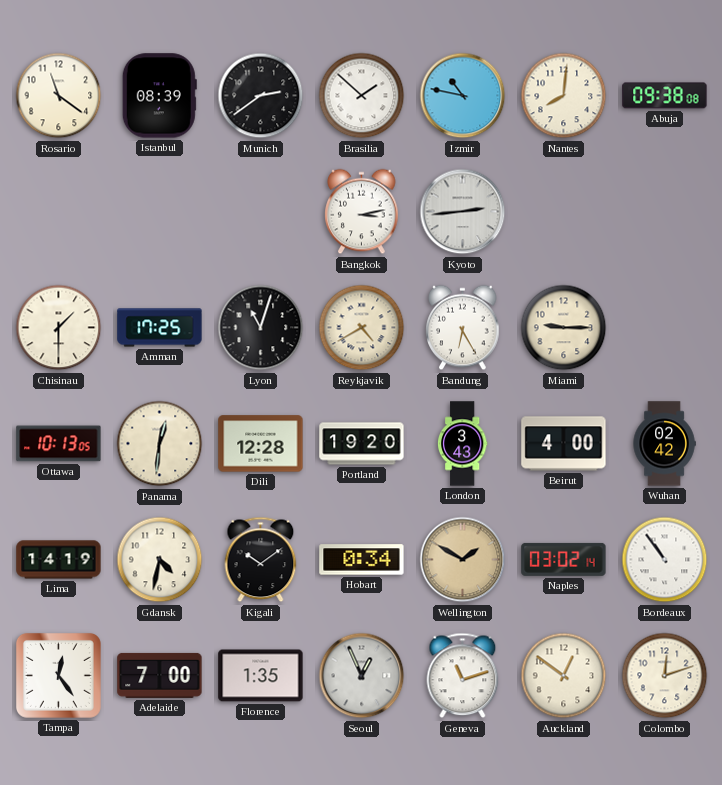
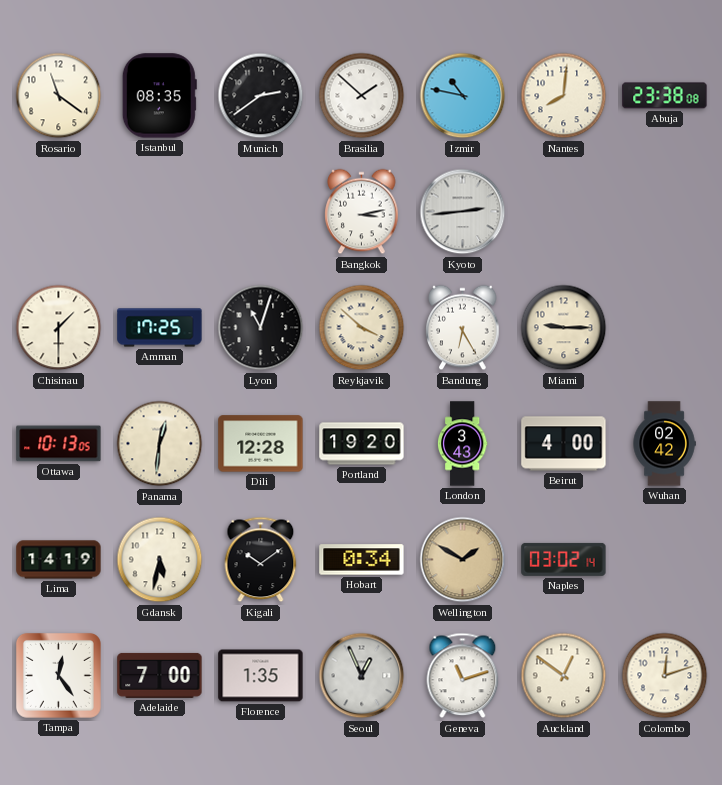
Istanbul: 08:39 -> 08:35 (159, 96)
Abuja: 09:38 -> 23:38 (665, 96)
Reykjavik: 4:40 -> 3:52 (362, 328)
Gdansk: 4:32 -> 5:32 (160, 560)
Bordeaux: 10:54 -> none (665, 560)
